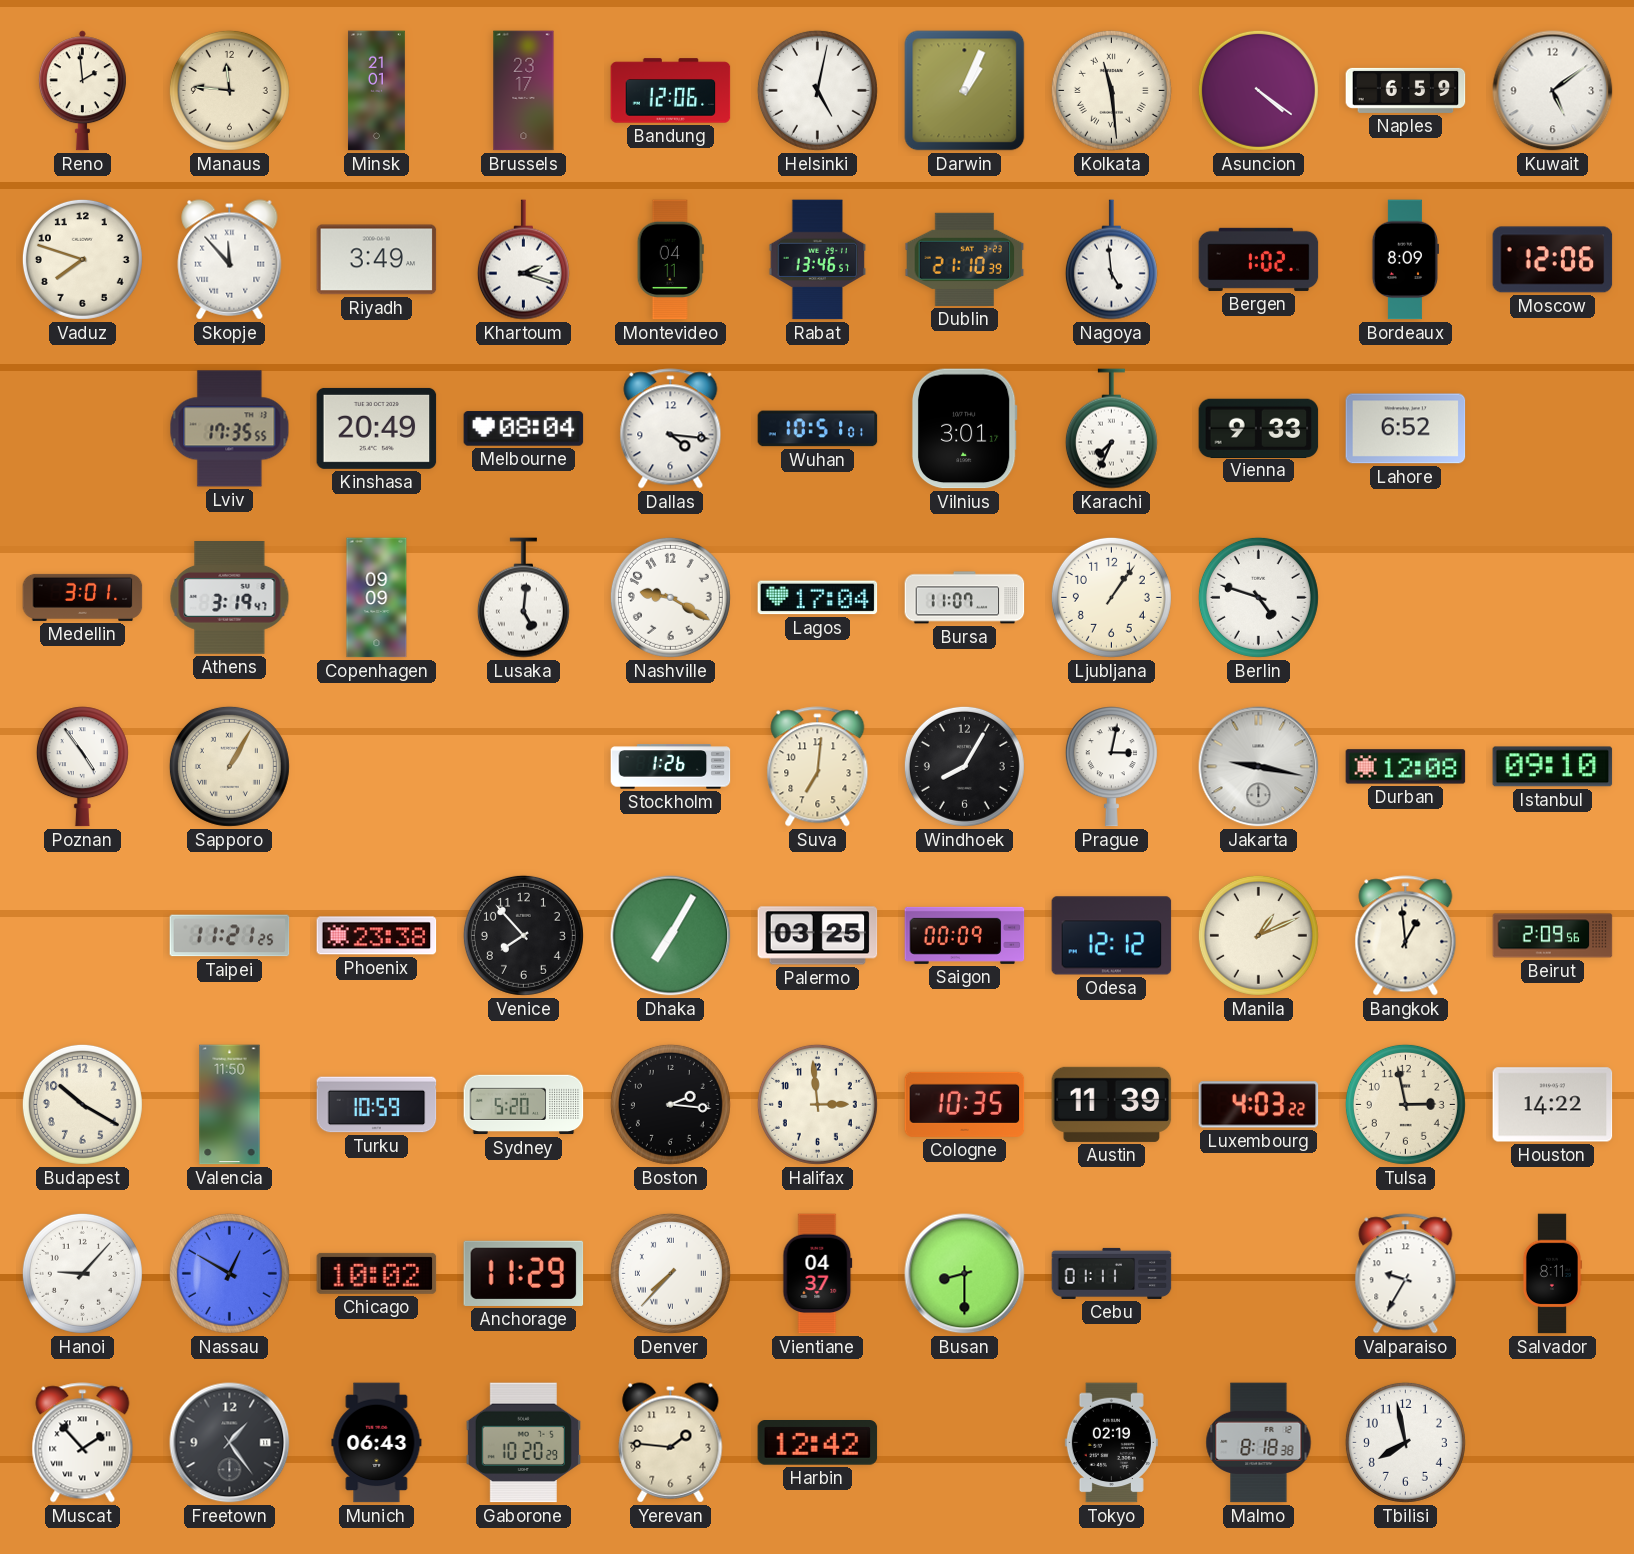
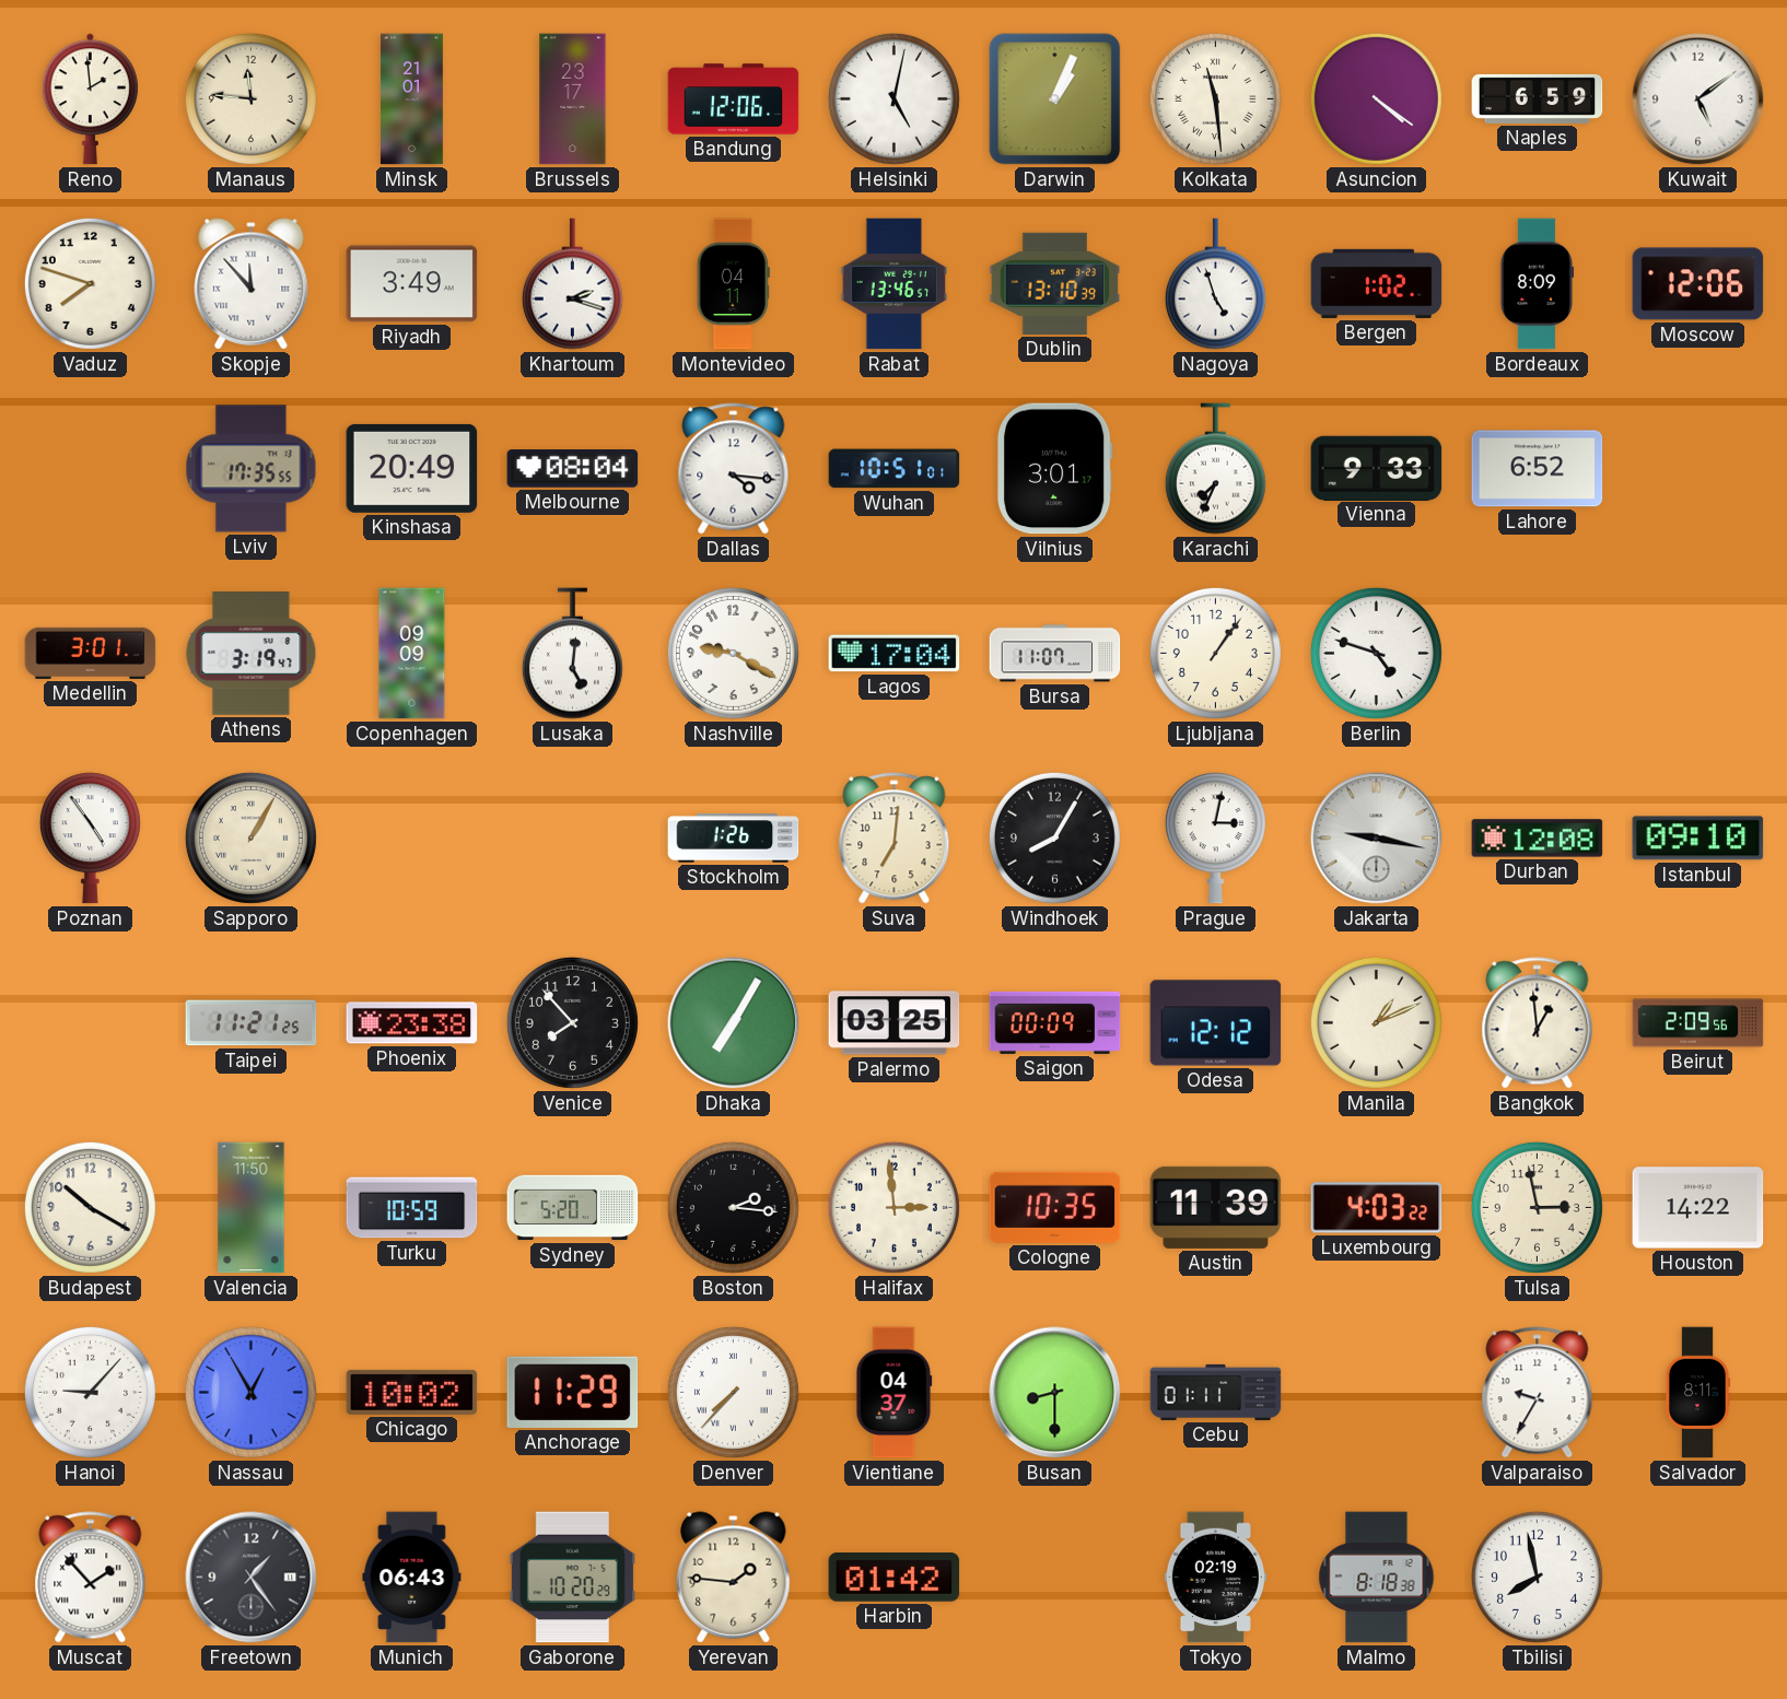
Dublin: 21:10 -> 13:10 (1055, 283)
Nagoya: 4:59 -> 4:57 (1215, 284)
Nassau: 12:50 -> 12:55 (250, 1392)
Harbin: 12:42 -> 01:42 (895, 1578)
